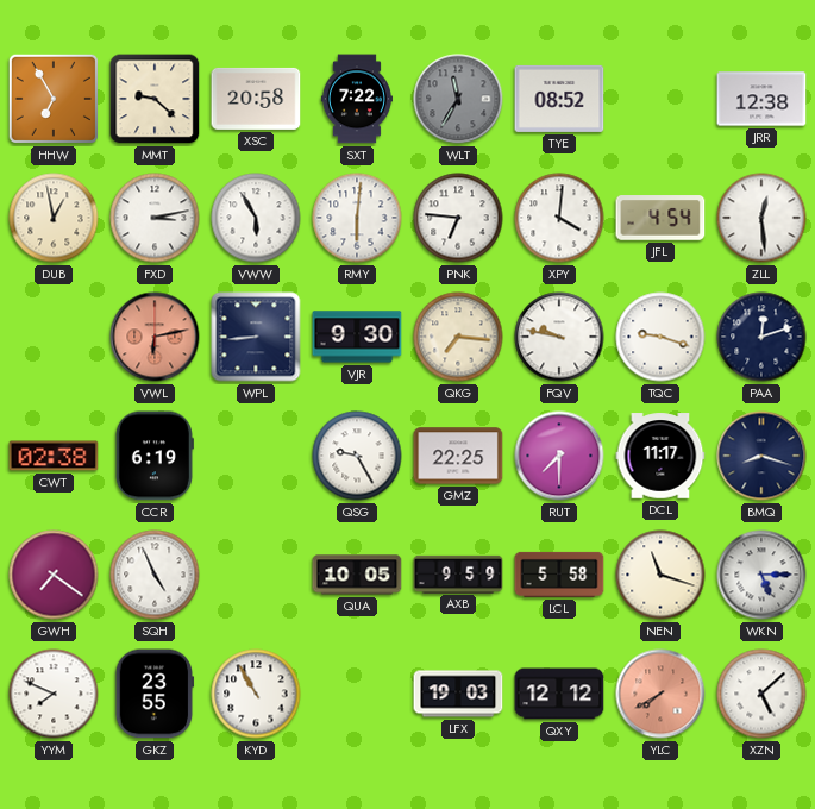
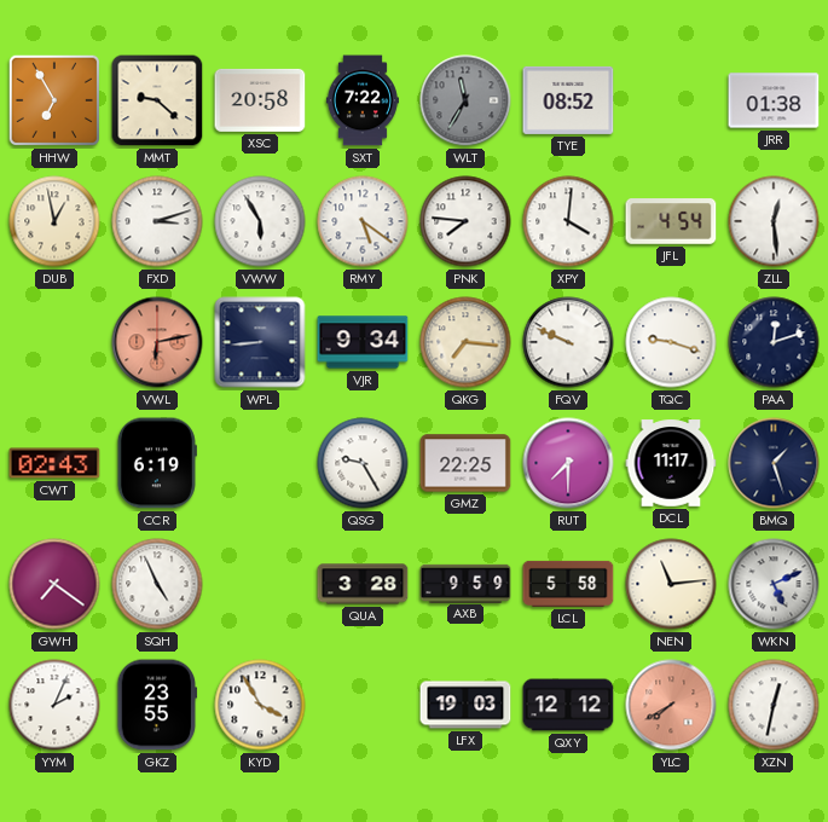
JRR: 12:38 -> 01:38 (774, 100)
FXD: 3:13 -> 3:12 (157, 221)
RMY: 6:01 -> 5:21 (363, 221)
PNK: 6:46 -> 7:46 (465, 221)
VJR: 9:30 -> 9:34 (363, 342)
FQV: 9:47 -> 9:49 (568, 342)
CWT: 02:38 -> 02:43 (54, 463)
BMQ: 8:18 -> 1:27 (774, 463)
QUA: 10:05 -> 3:28 (363, 584)
NEN: 11:18 -> 11:14 (671, 584)
WKN: 5:15 -> 5:11 (774, 584)
YYM: 7:49 -> 2:04 (54, 705)
KYD: 10:55 -> 3:55 (260, 705)
XZN: 5:08 -> 12:32 (774, 705)
